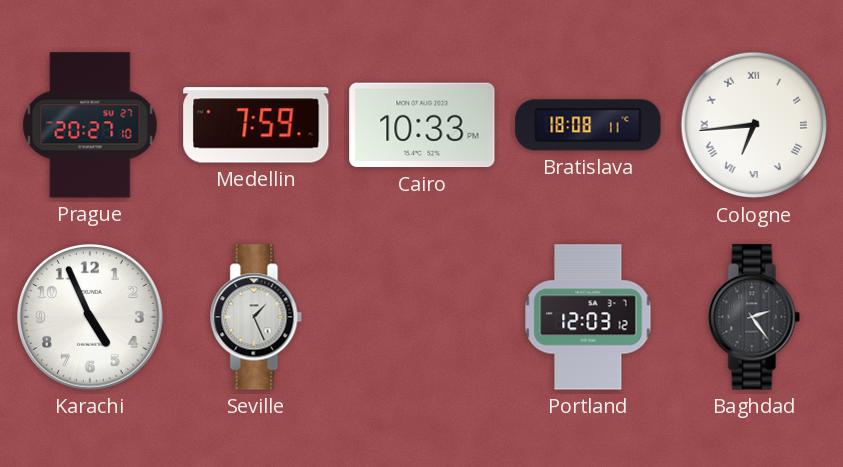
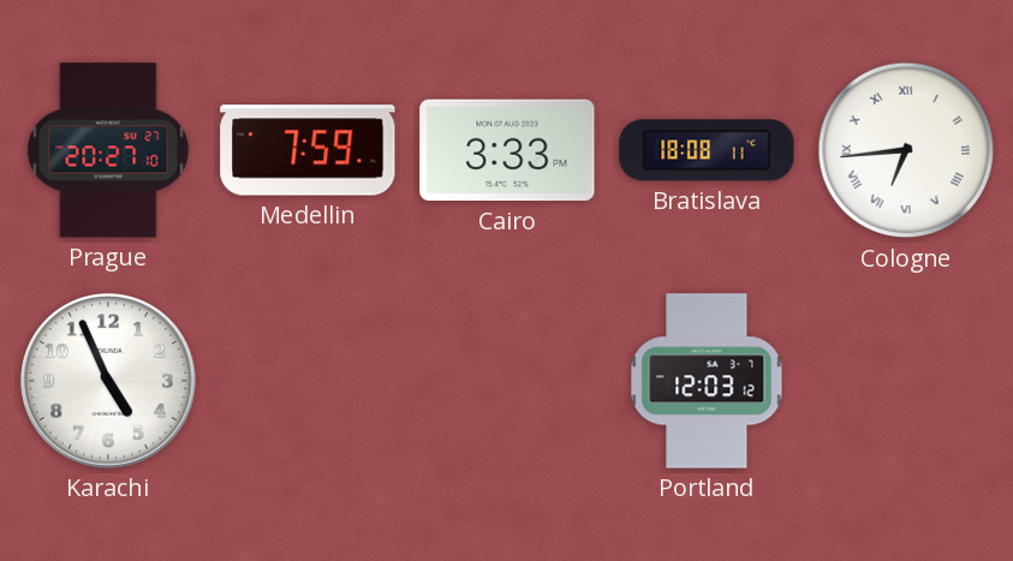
Cairo: 10:33 -> 3:33 (507, 150)
Seville: 1:26 -> none (256, 317)
Baghdad: 2:24 -> none (754, 317)
